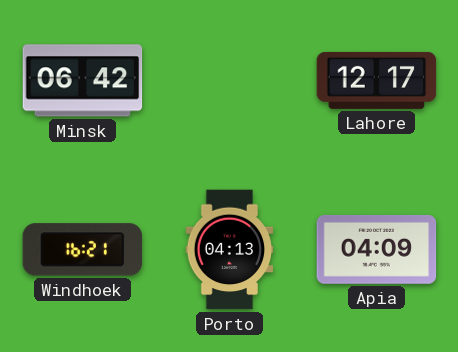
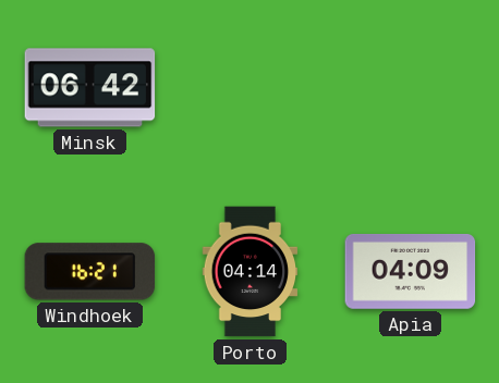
Lahore: 12:17 -> none (377, 80)
Porto: 04:13 -> 04:14 (251, 272)
